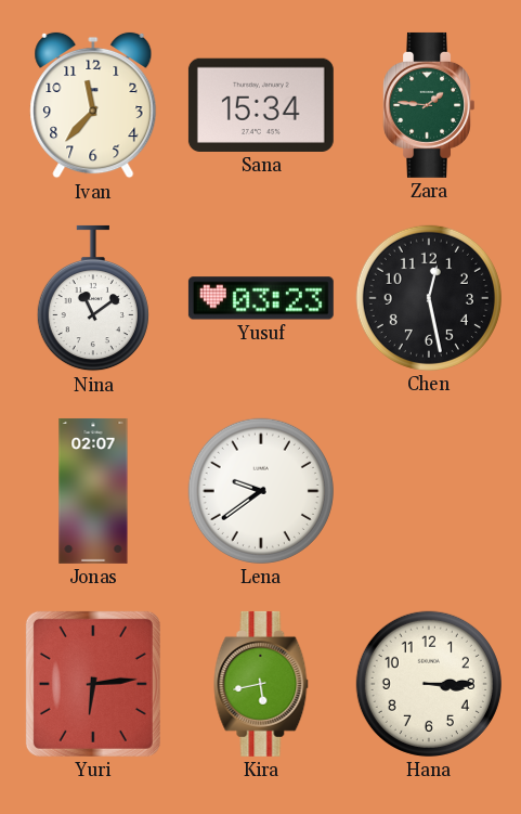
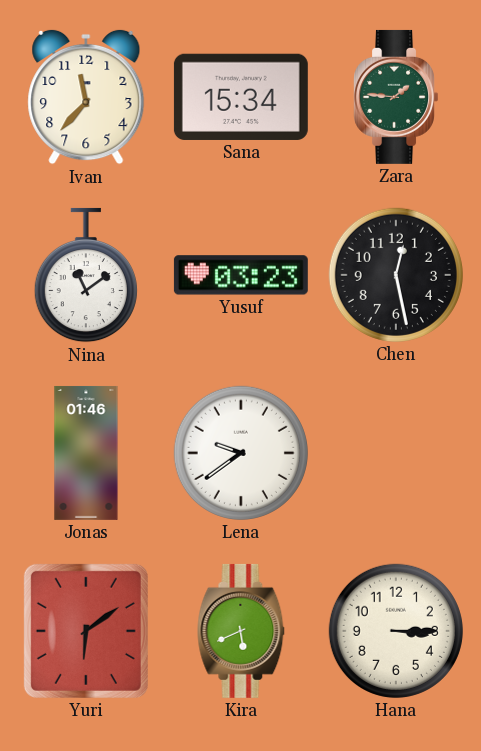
Jonas: 02:07 -> 01:46 (86, 453)
Yuri: 6:14 -> 6:09 (86, 631)
Kira: 5:43 -> 5:41 (241, 631)
